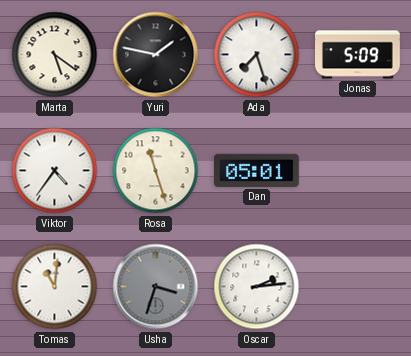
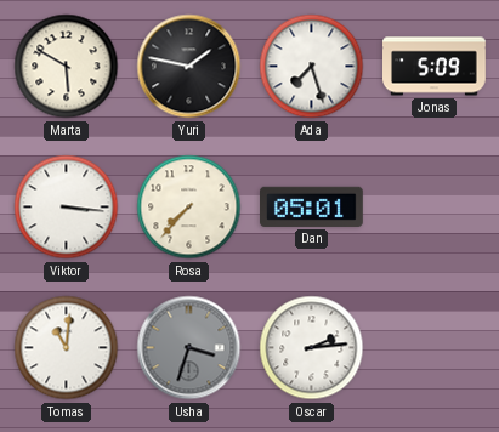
Marta: 5:21 -> 5:50 (67, 67)
Viktor: 4:36 -> 3:16 (67, 208)
Rosa: 11:27 -> 7:37 (189, 208)
